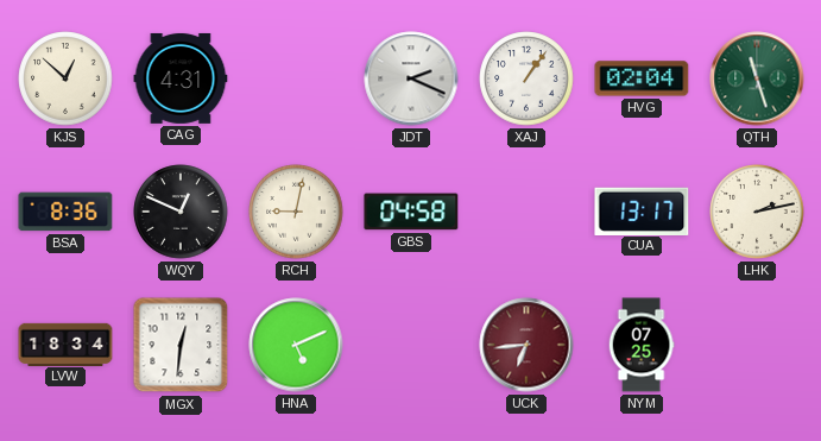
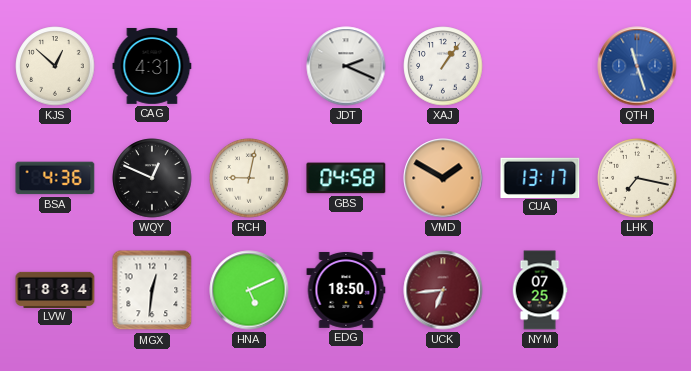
HVG: 02:04 -> none (642, 78)
QTH dial: green -> blue (637, 66)
BSA: 8:36 -> 4:36 (55, 178)
VMD: none -> 1:50 (443, 178)
LHK: 2:13 -> 7:17 (637, 178)
EDG: none -> 18:50 (346, 290)
